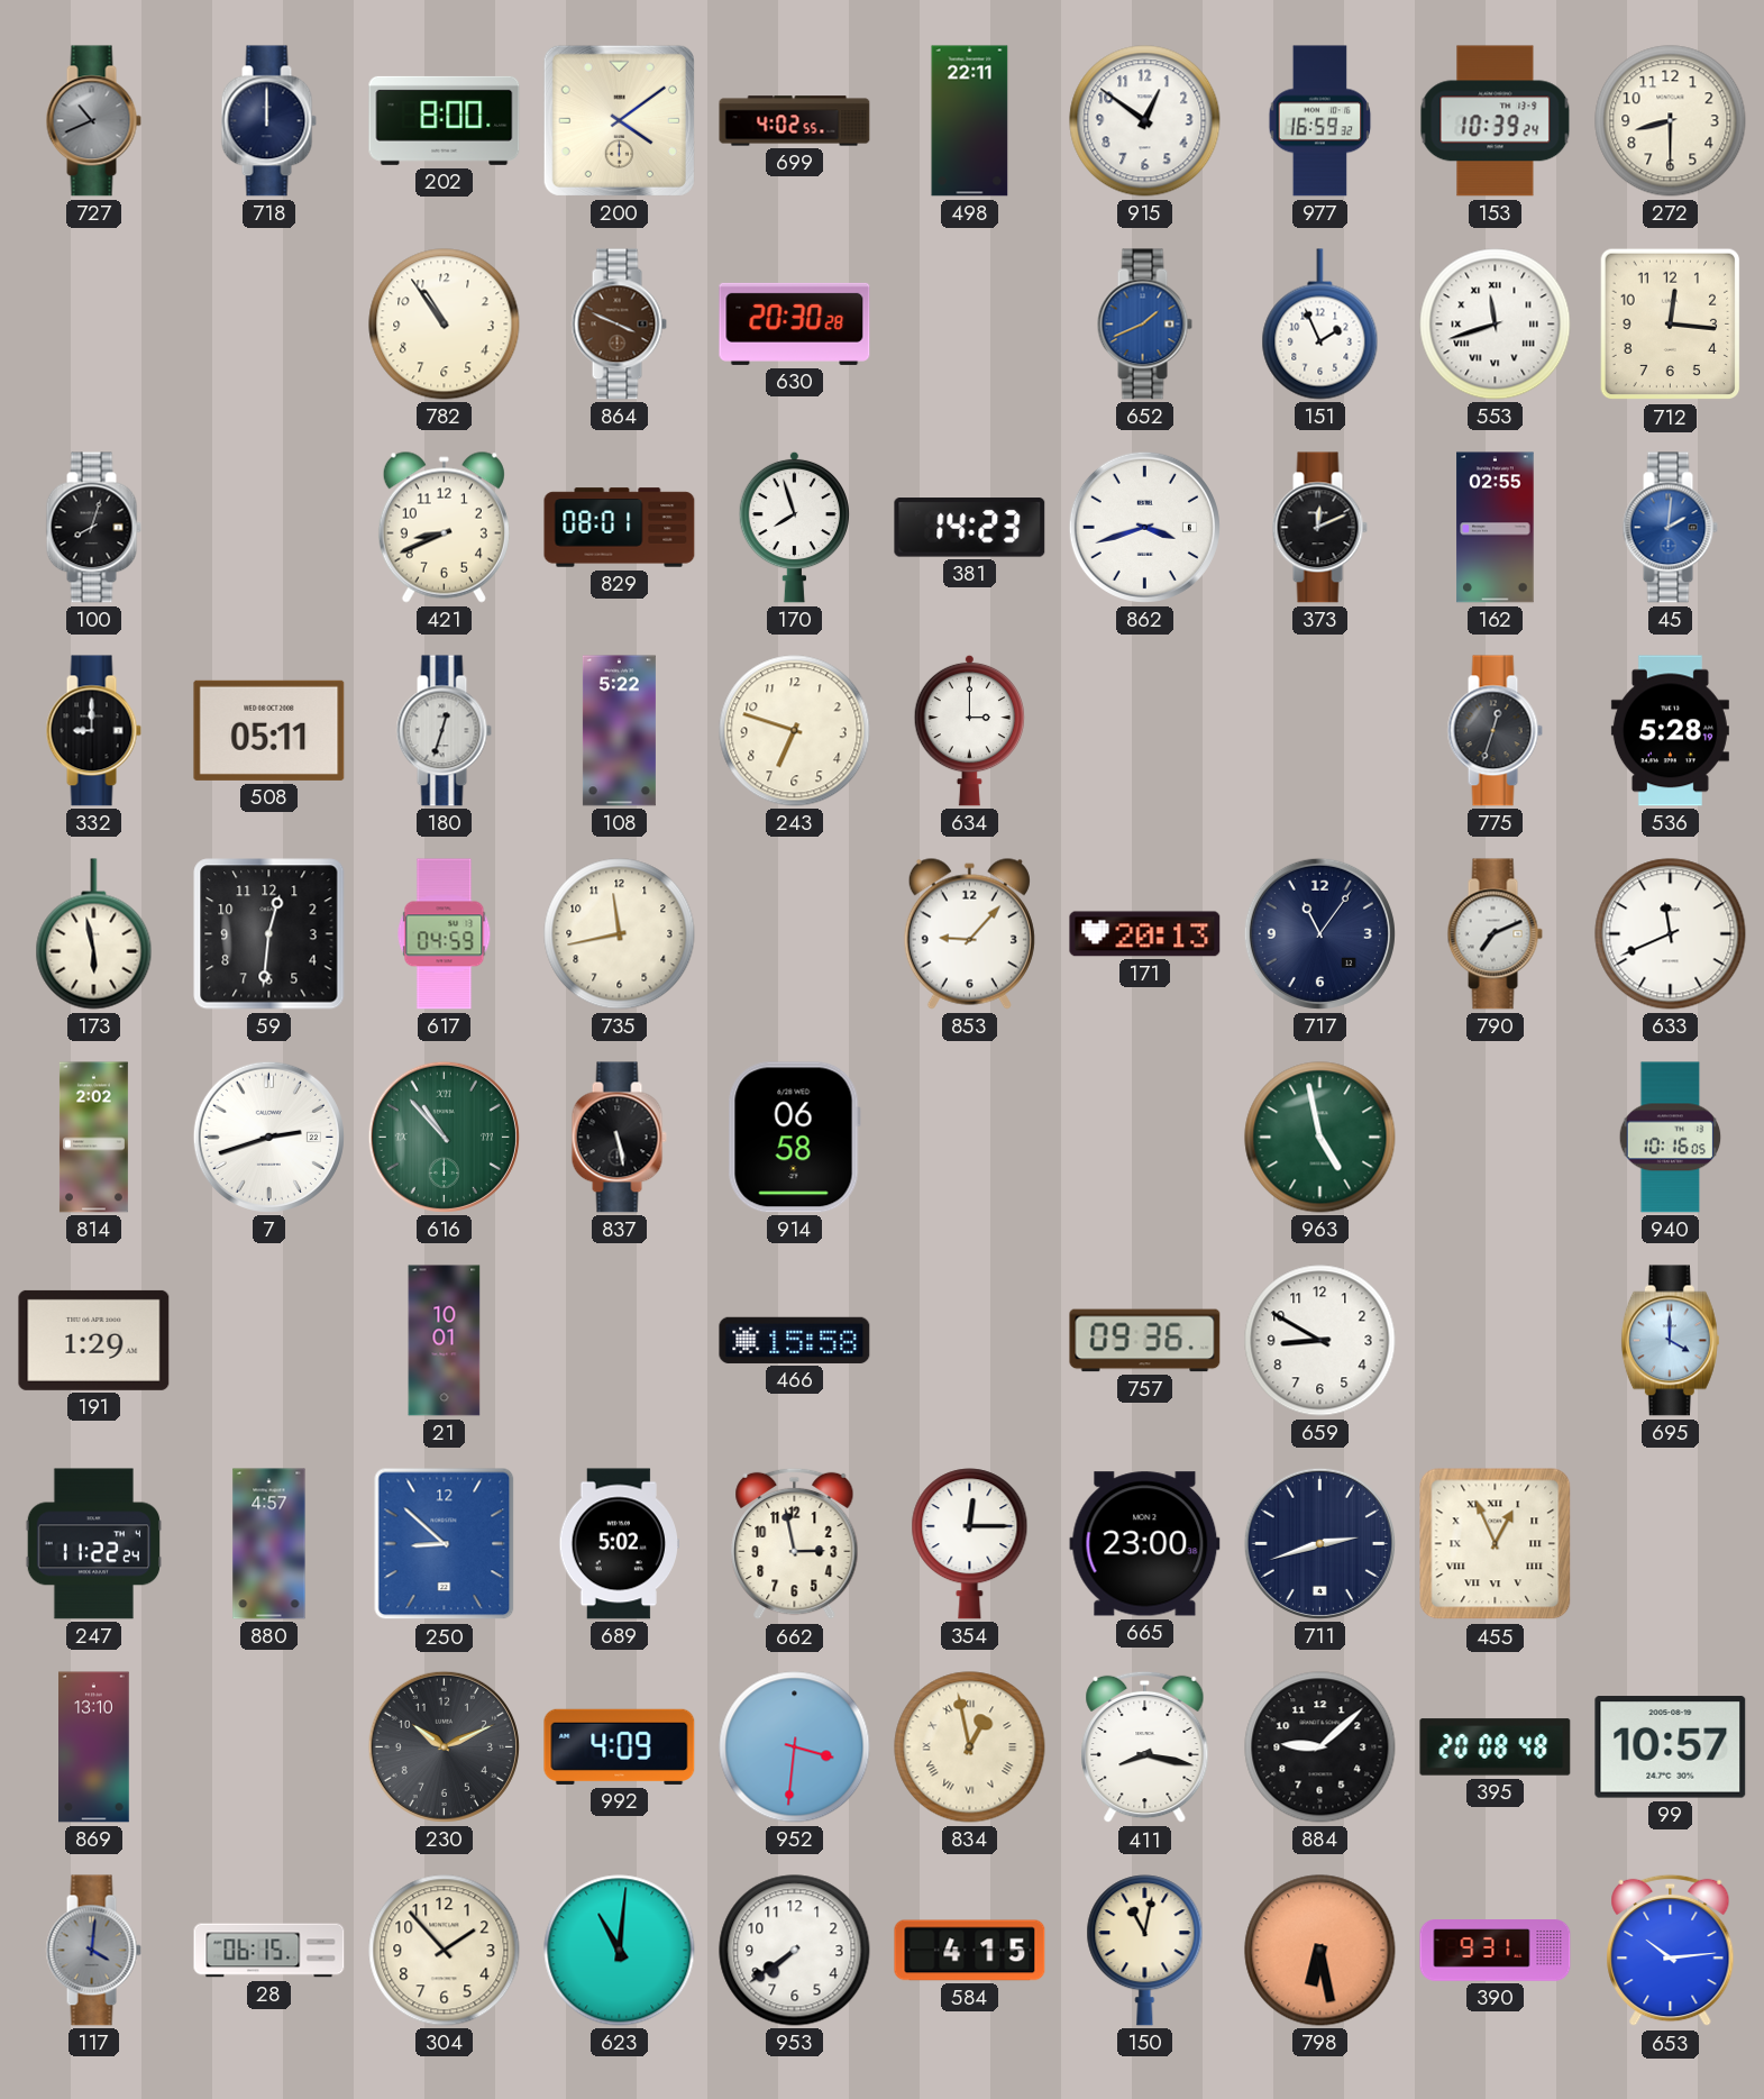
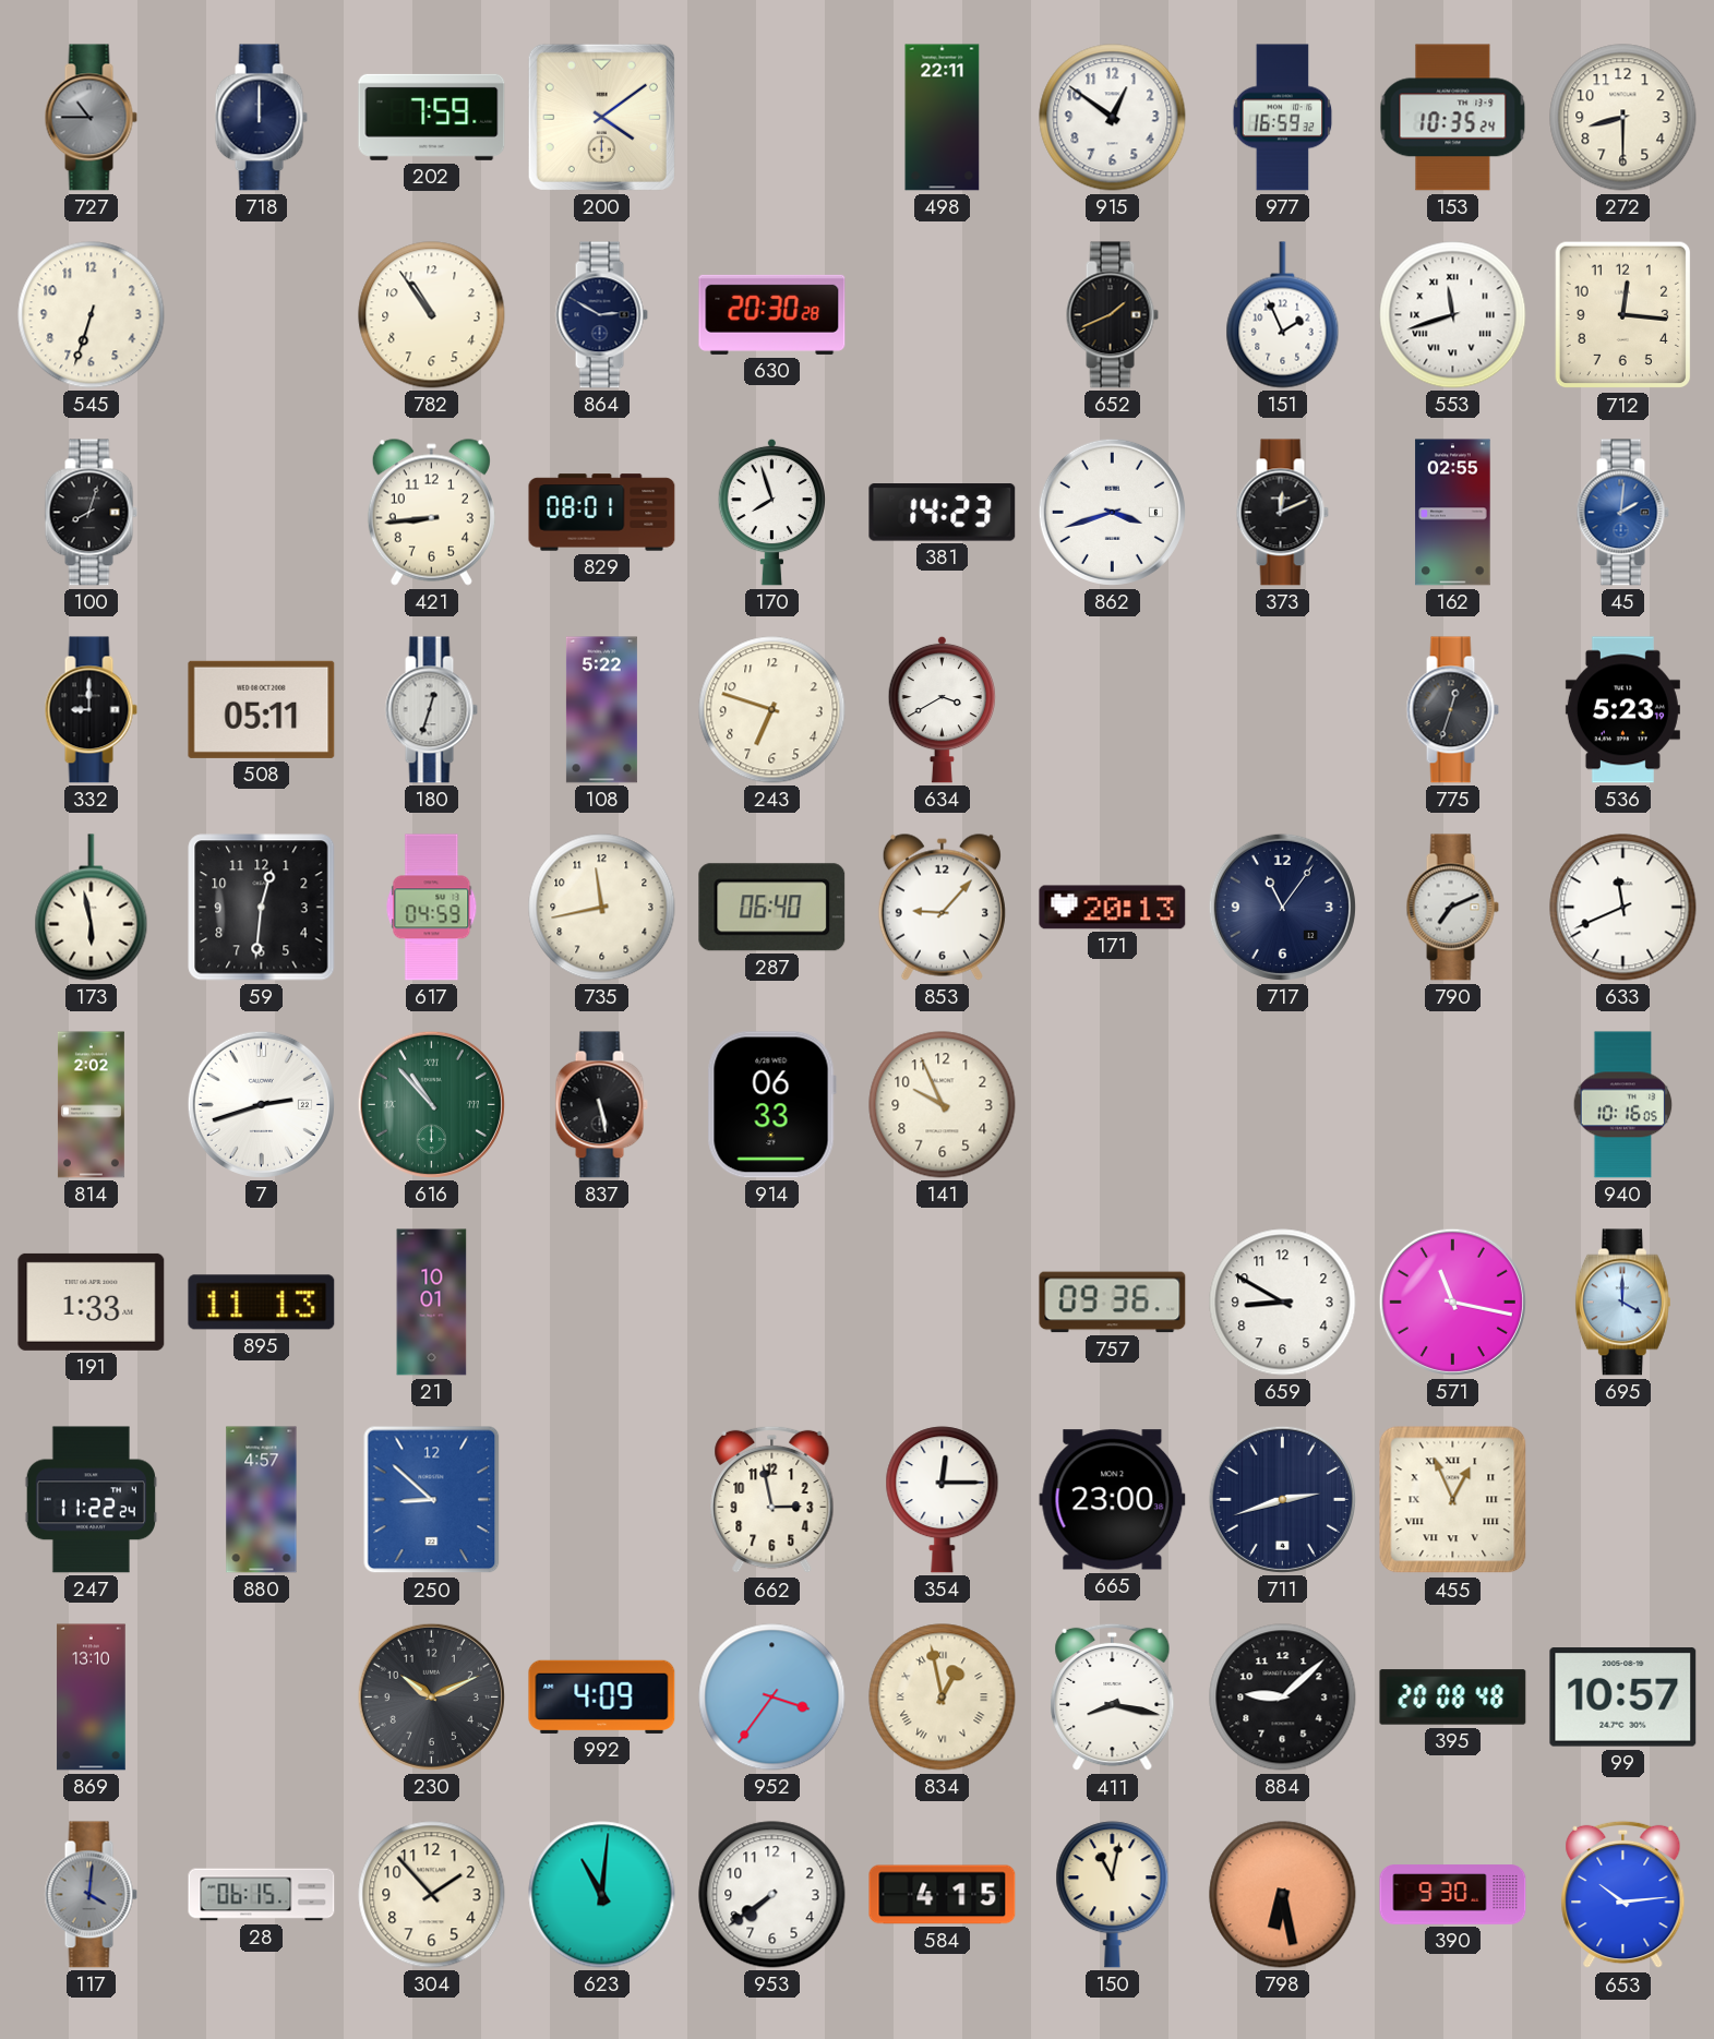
727: 10:41 -> 10:45 (91, 118)
202: 8:00 -> 7:59 (432, 117)
699: 4:02 -> none (795, 121)
153: 10:39 -> 10:35 (1453, 118)
545: none -> 6:33 (92, 315)
864: 3:49 -> 2:50 (601, 315)
864 dial: brown -> navy (601, 315)
652 dial: blue -> black (1112, 315)
421: 8:41 -> 8:44 (431, 512)
634: 3:00 -> 3:40 (943, 709)
536: 5:28 -> 5:23 (1622, 710)
287: none -> 06:40 (772, 908)
914: 06:58 -> 06:33 (771, 1105)
141: none -> 9:56 (943, 1105)
963: 4:58 -> none (1320, 1138)
191: 1:29 -> 1:33 (92, 1302)
895: none -> 11:13 (262, 1303)
466: 15:58 -> none (795, 1340)
571: none -> 11:17 (1452, 1302)
689: 5:02 -> none (619, 1544)
952: 3:31 -> 3:36 (772, 1698)
390: 9:31 -> 9:30 (1453, 1895)
